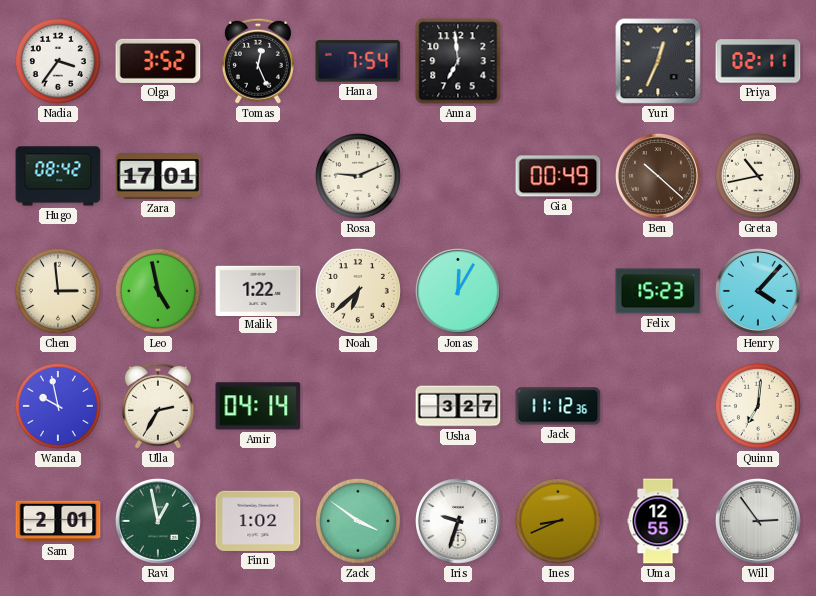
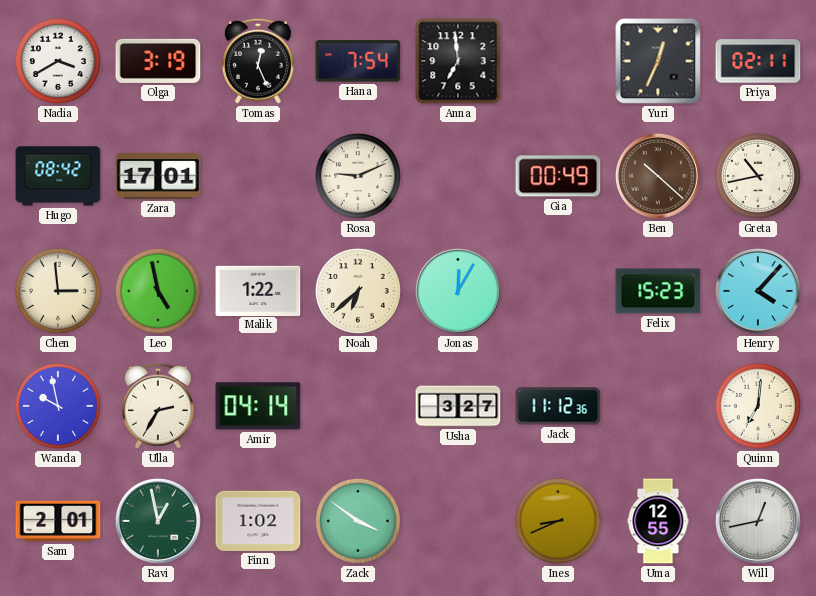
Nadia: 3:36 -> 3:40 (58, 61)
Olga: 3:52 -> 3:19 (158, 61)
Iris: 9:33 -> none (459, 522)
Will: 2:54 -> 12:43 (759, 522)
